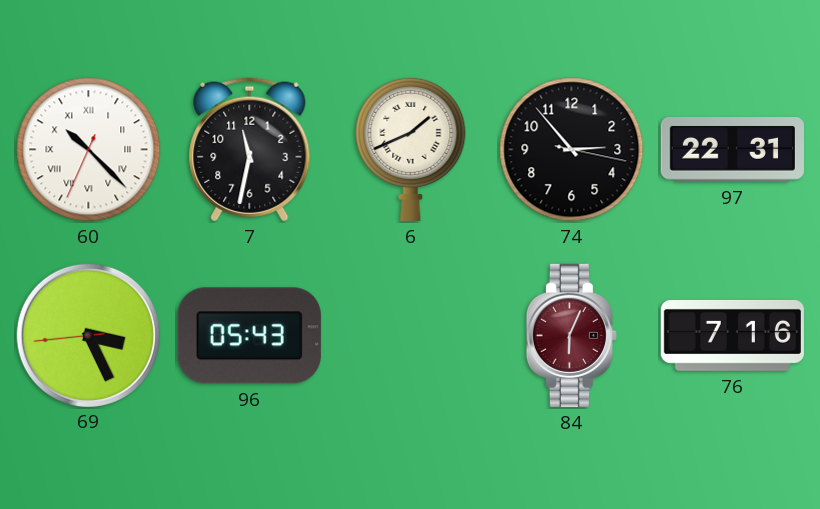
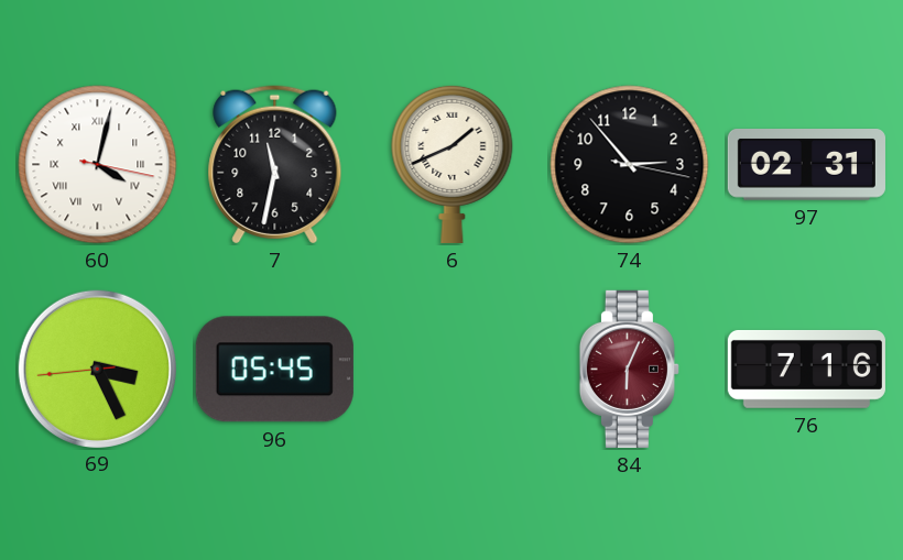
60: 10:22 -> 4:02 (98, 165)
97: 22:31 -> 02:31 (806, 165)
96: 05:43 -> 05:45 (274, 370)
